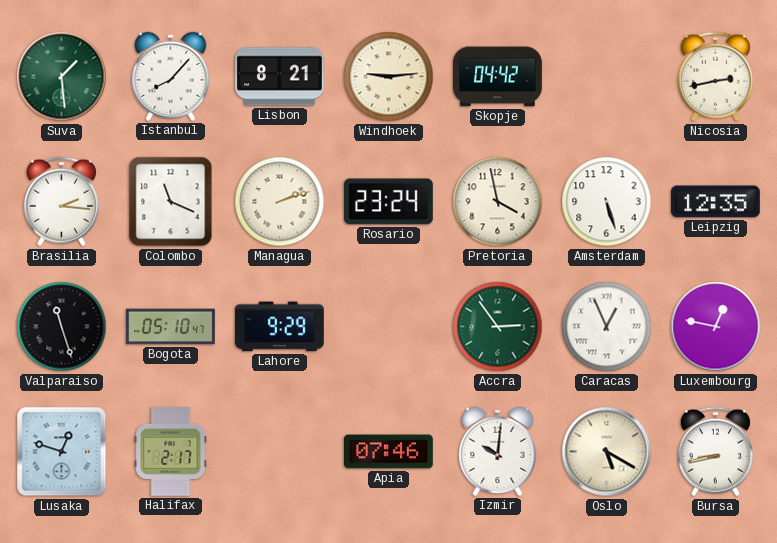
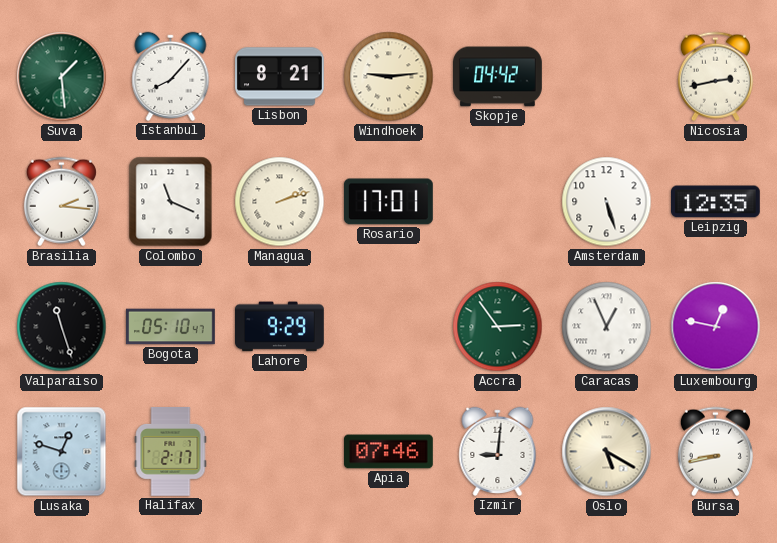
Rosario: 23:24 -> 17:01 (389, 202)
Pretoria: 3:58 -> none (498, 202)
Izmir: 10:01 -> 9:01 (498, 451)
